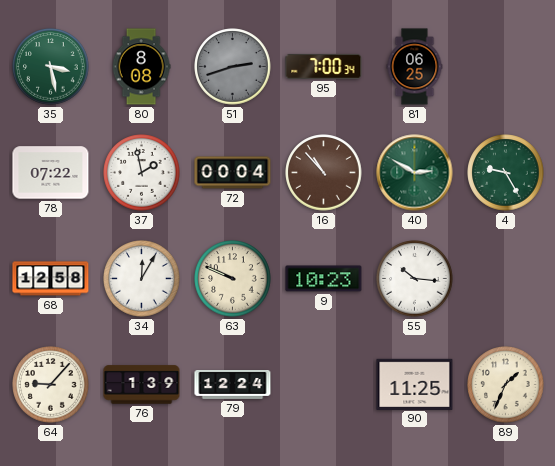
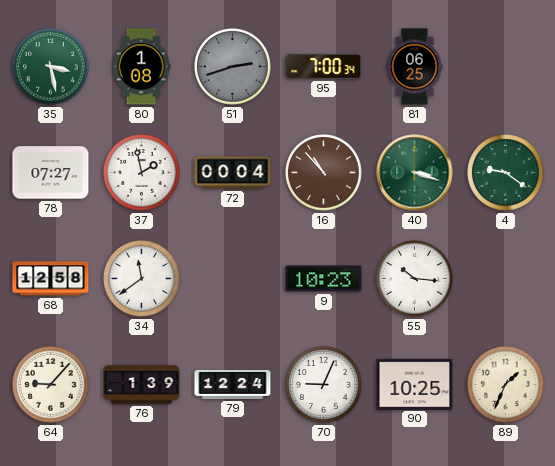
80: 8:08 -> 1:08 (141, 67)
78: 07:22 -> 07:27 (51, 173)
40: 2:50 -> 3:18 (415, 173)
4: 9:25 -> 9:21 (506, 173)
34: 12:05 -> 11:39 (142, 279)
63: 9:49 -> none (233, 279)
70: none -> 9:04 (324, 385)
90: 11:25 -> 10:25 (415, 384)
